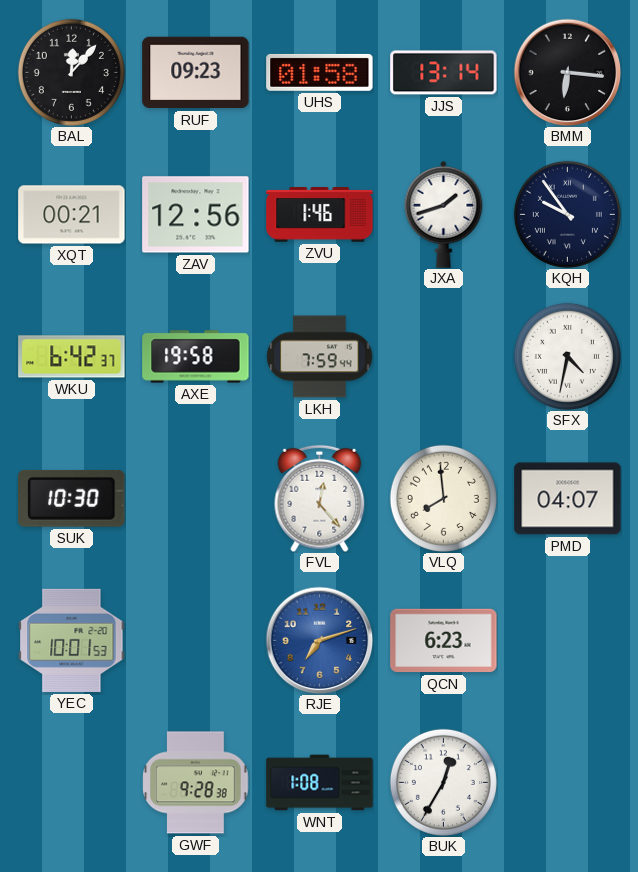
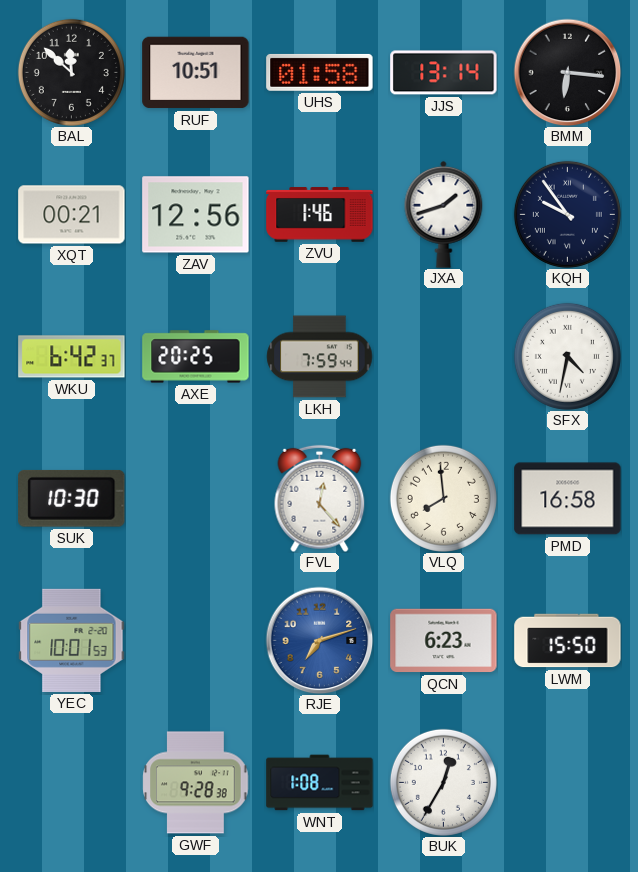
BAL: 12:07 -> 11:52 (71, 72)
RUF: 09:23 -> 10:51 (196, 73)
AXE: 19:58 -> 20:25 (196, 357)
PMD: 04:07 -> 16:58 (568, 499)
LWM: none -> 15:50 (568, 641)
